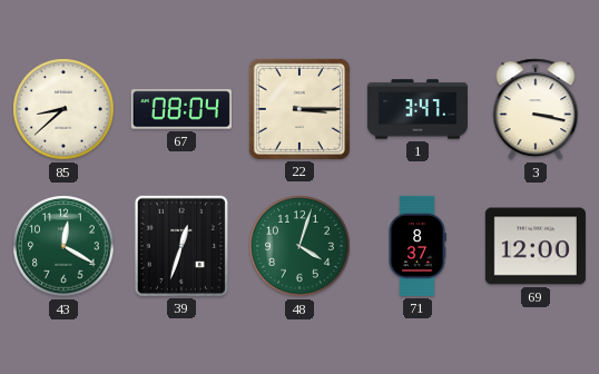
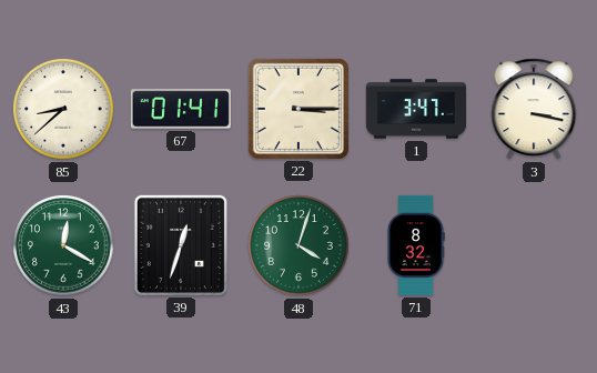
67: 08:04 -> 01:41 (181, 109)
71: 8:37 -> 8:32 (416, 245)
69: 12:00 -> none (536, 246)
